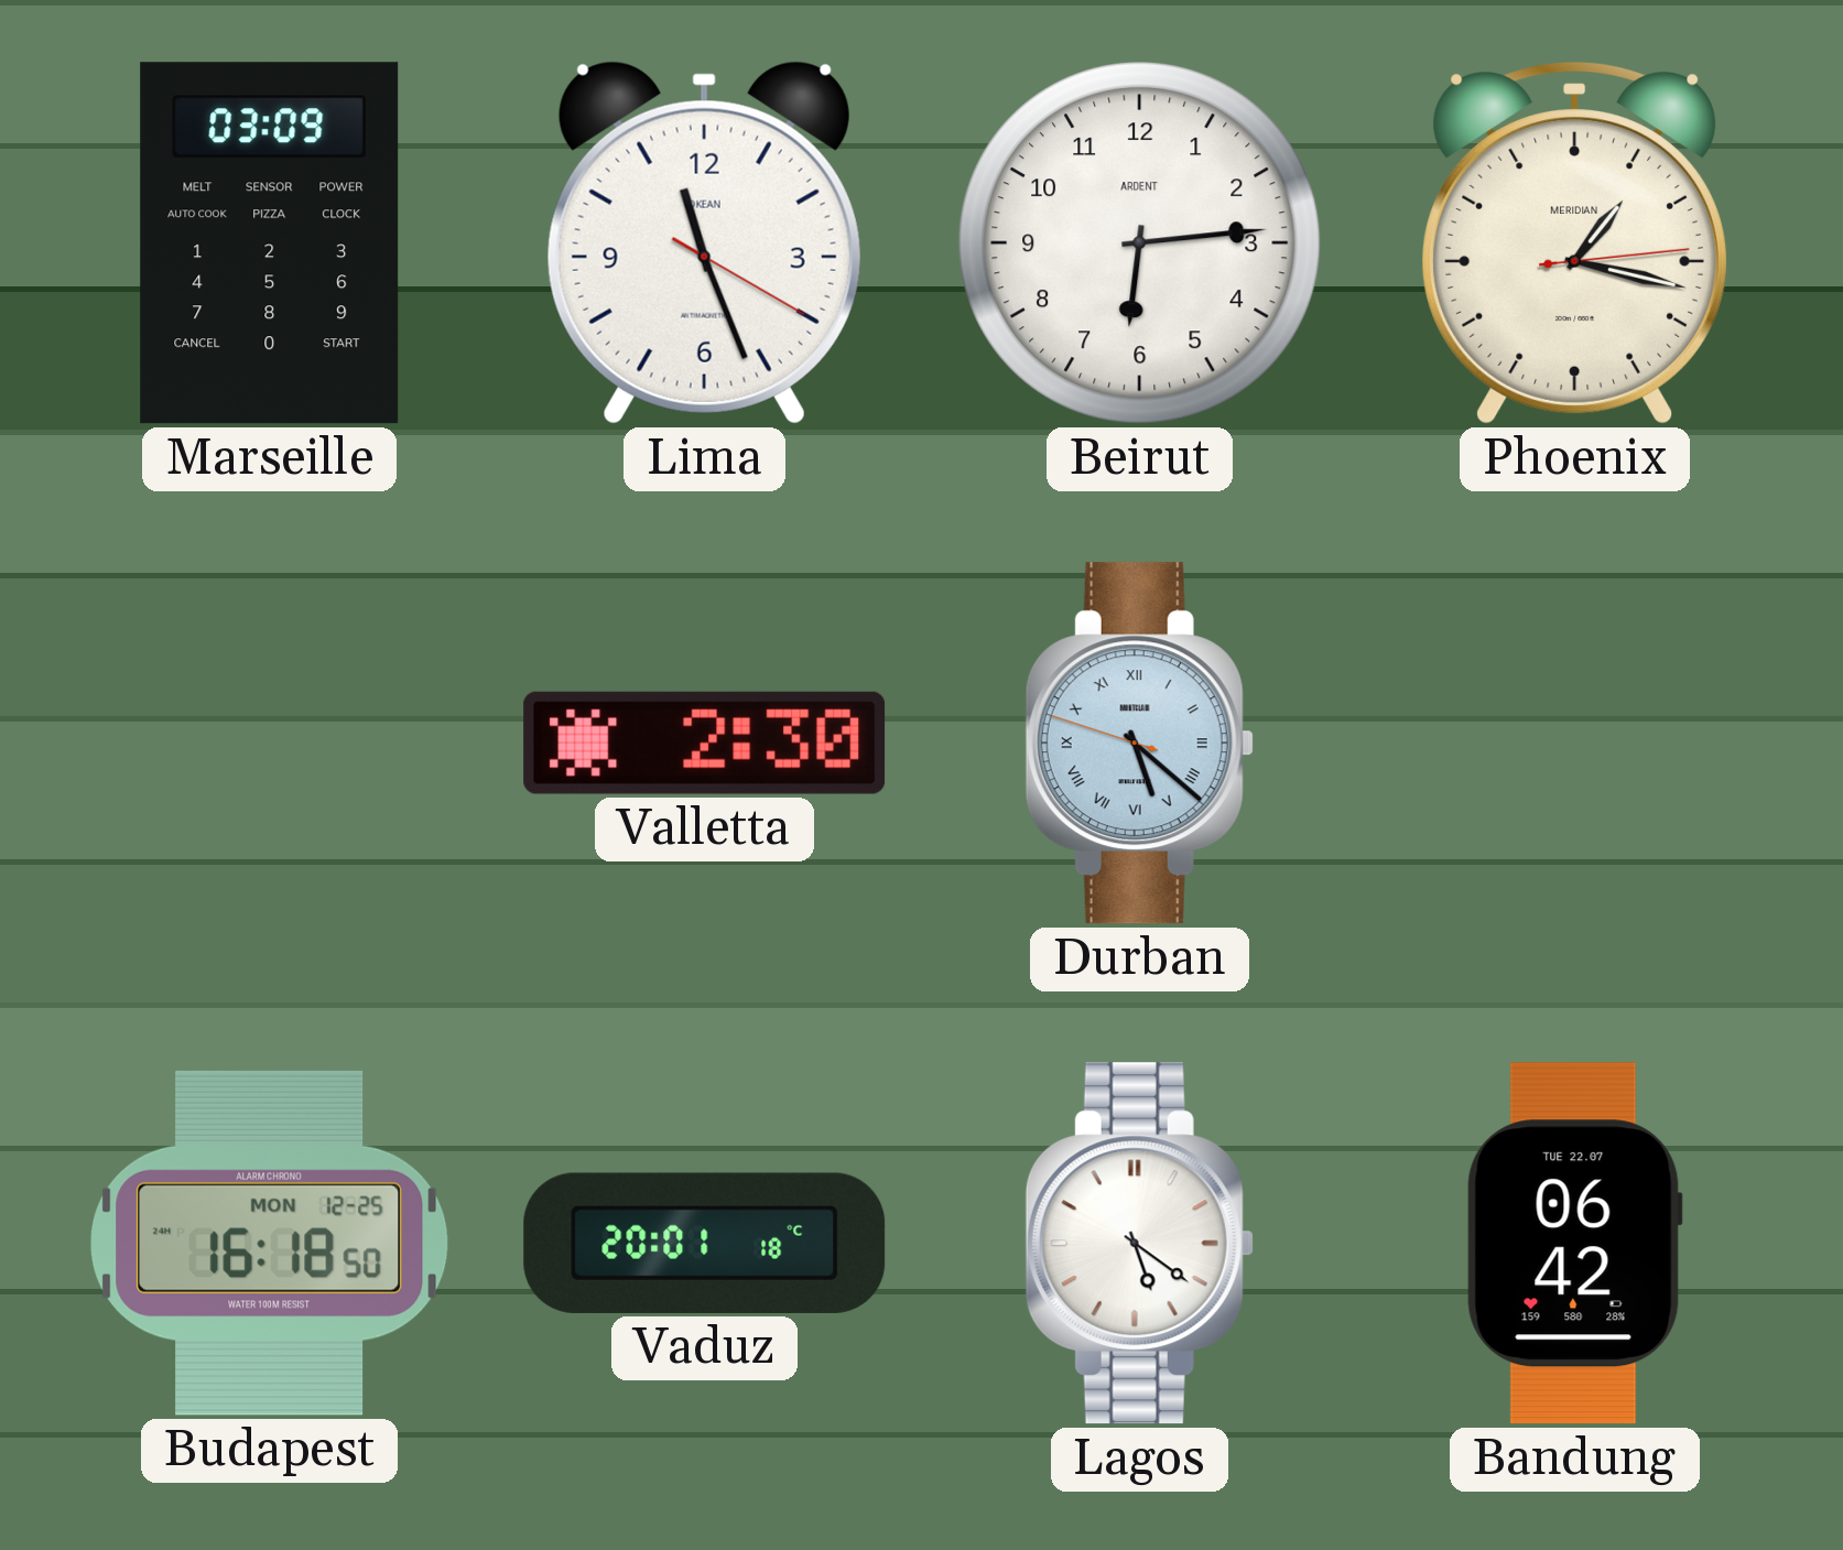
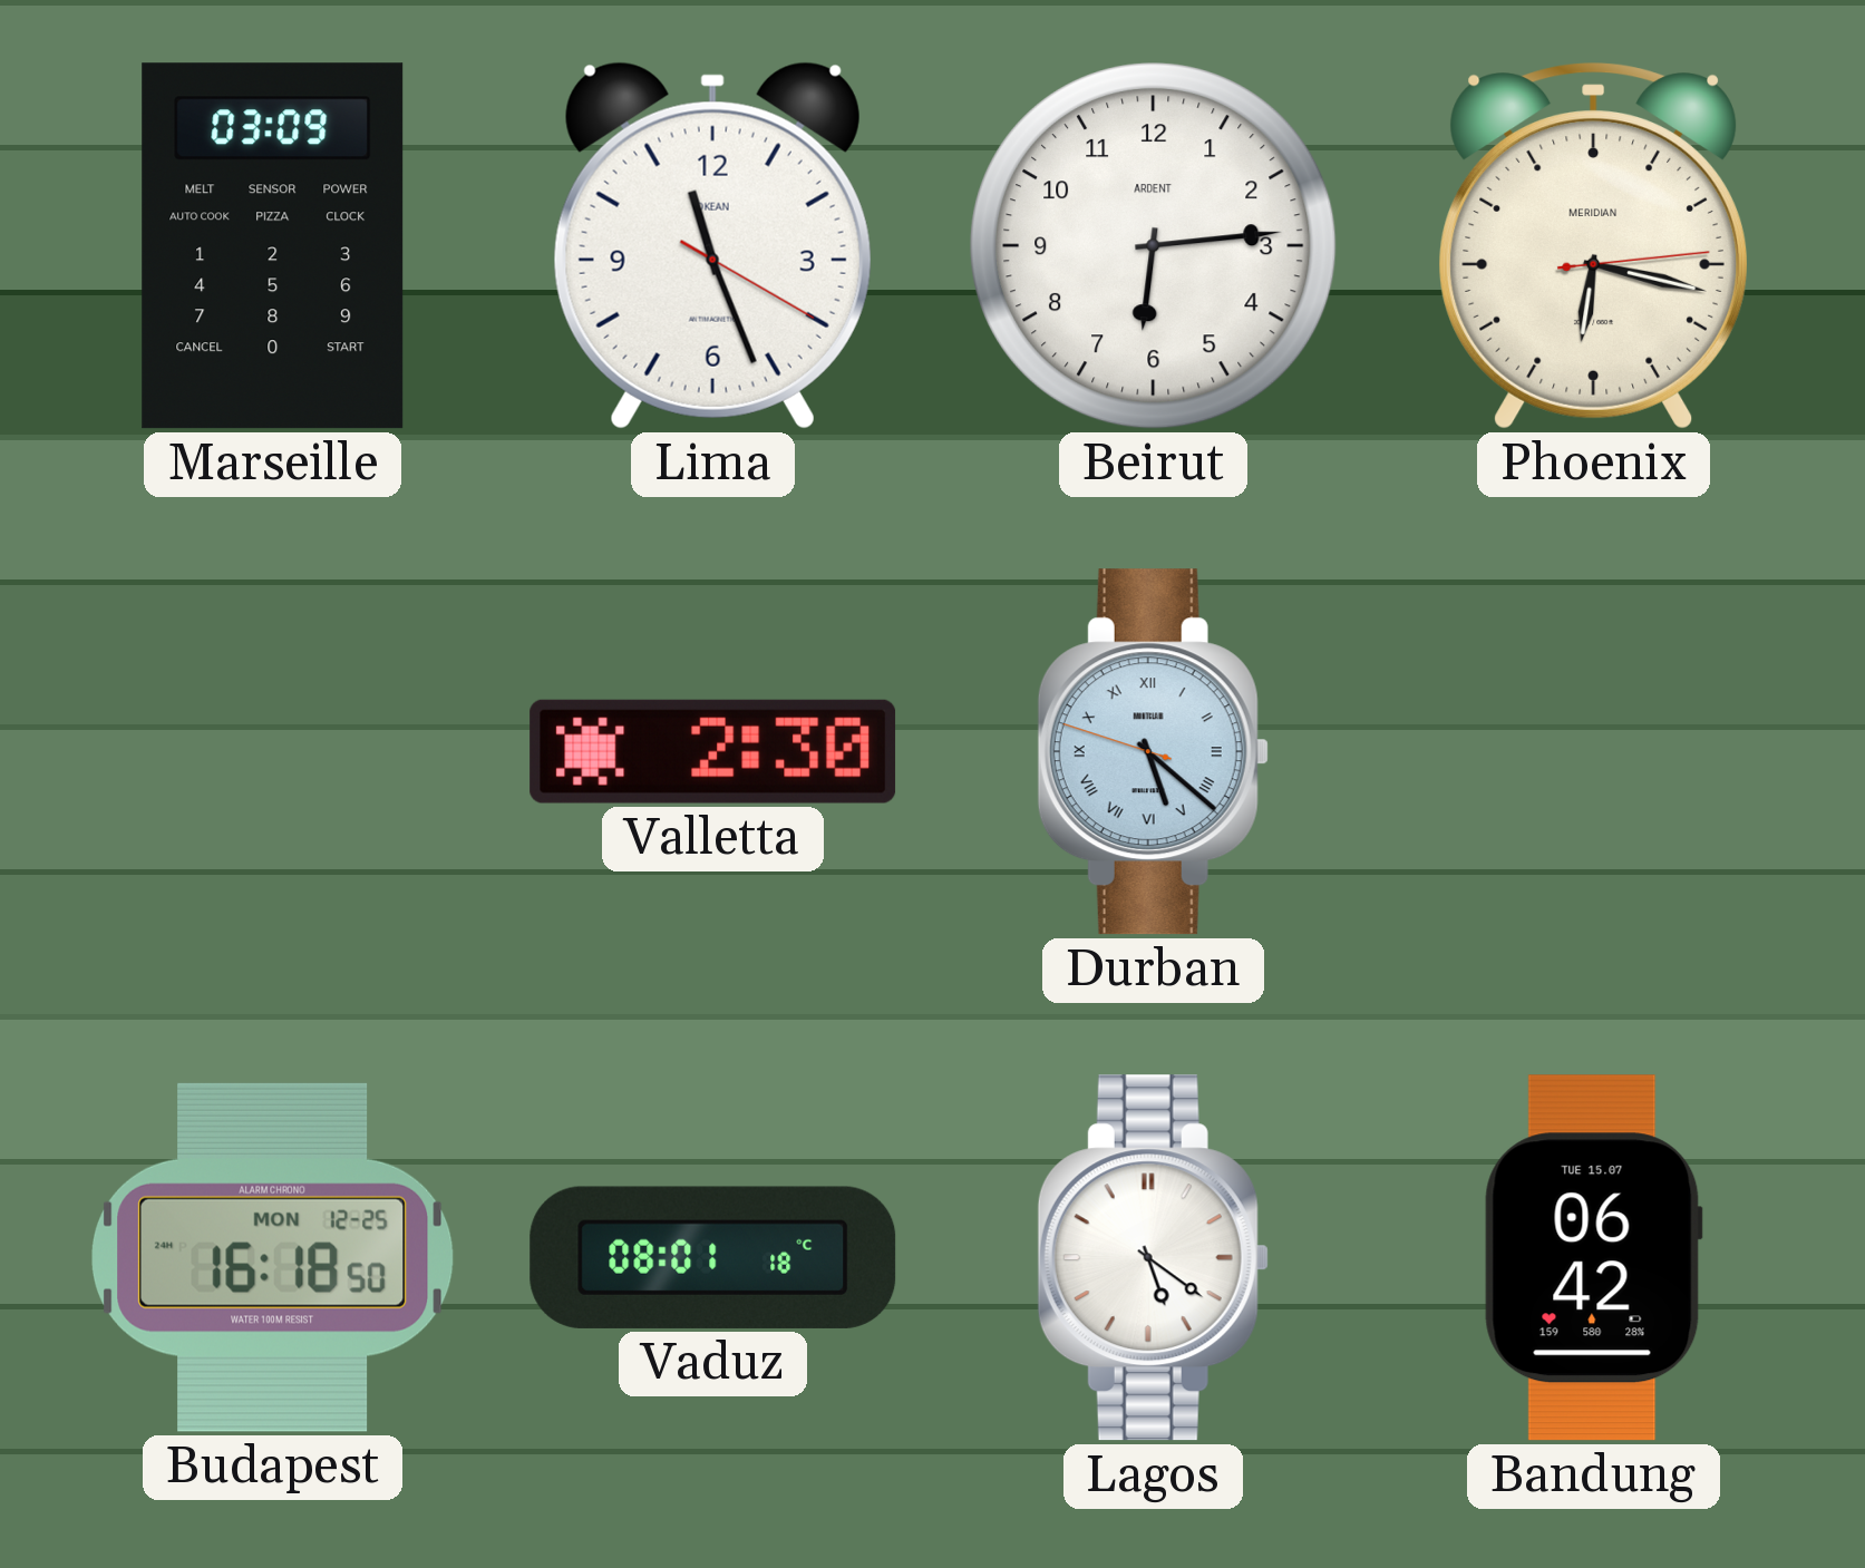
Phoenix: 1:17 -> 6:17 (1593, 246)
Vaduz: 20:01 -> 08:01 (713, 1257)
Bandung date: TUE 22.07 -> TUE 15.07 (1593, 1258)
